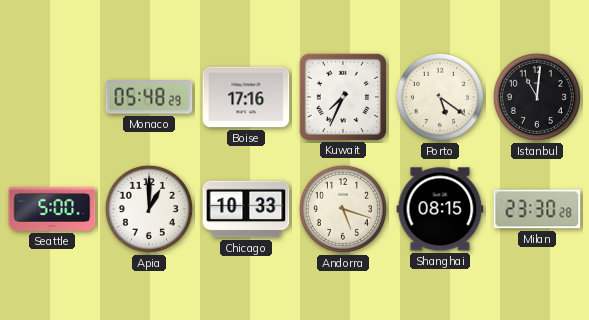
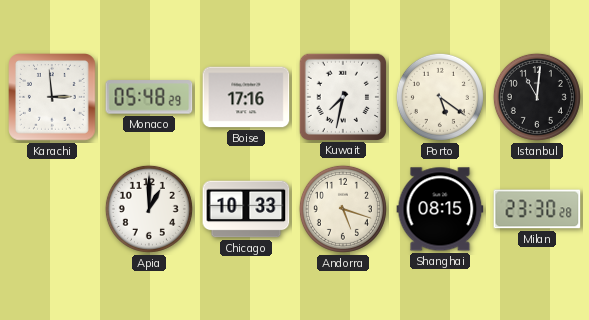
Karachi: none -> 2:59 (53, 98)
Kuwait: 7:34 -> 7:32 (342, 96)
Seattle: 5:00 -> none (52, 209)
